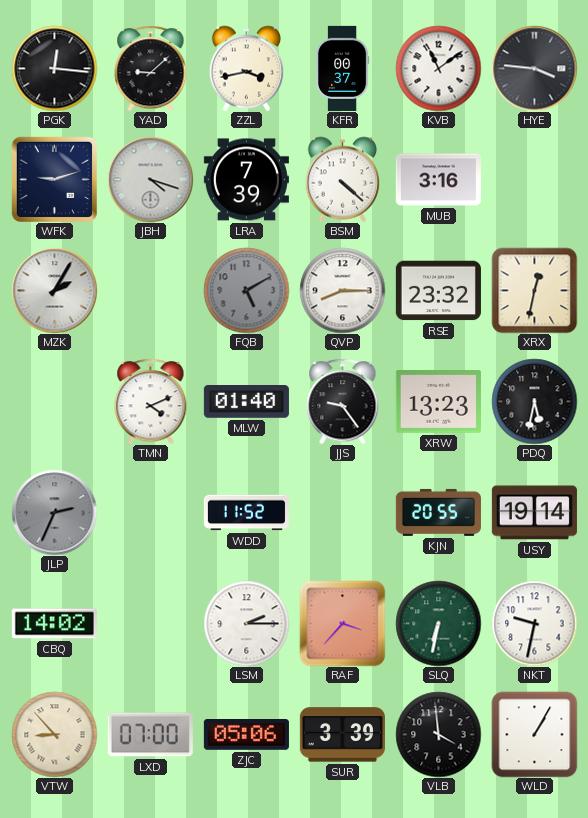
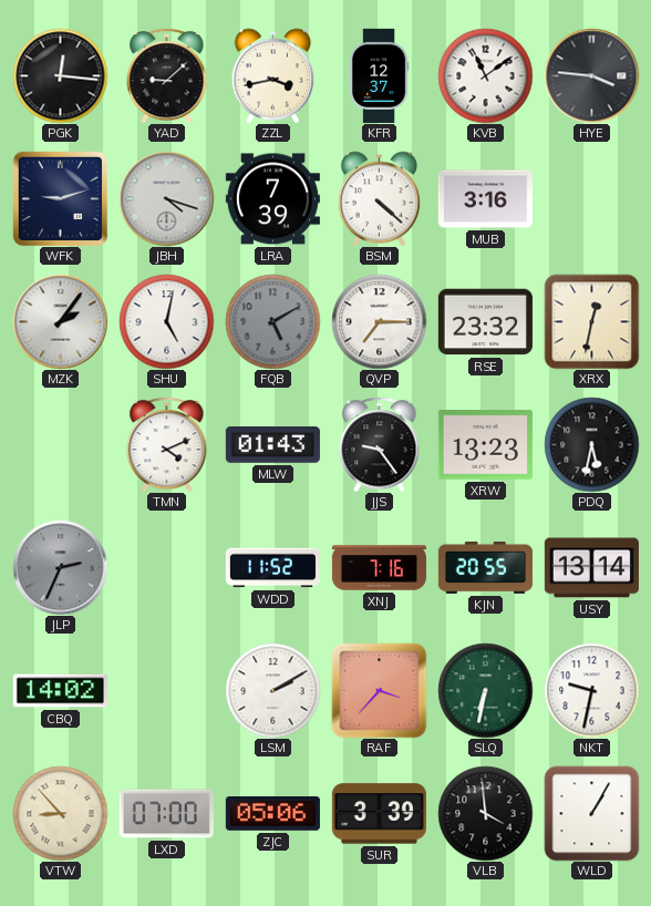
KFR: 00:37 -> 12:37 (379, 75)
MZK: 2:05 -> 2:06 (60, 321)
SHU: none -> 5:02 (166, 321)
QVP: 8:15 -> 7:15 (379, 321)
MLW: 01:40 -> 01:43 (272, 445)
XNJ: none -> 7:16 (379, 568)
USY: 19:14 -> 13:14 (591, 568)
LSM: 2:15 -> 2:10 (272, 690)
